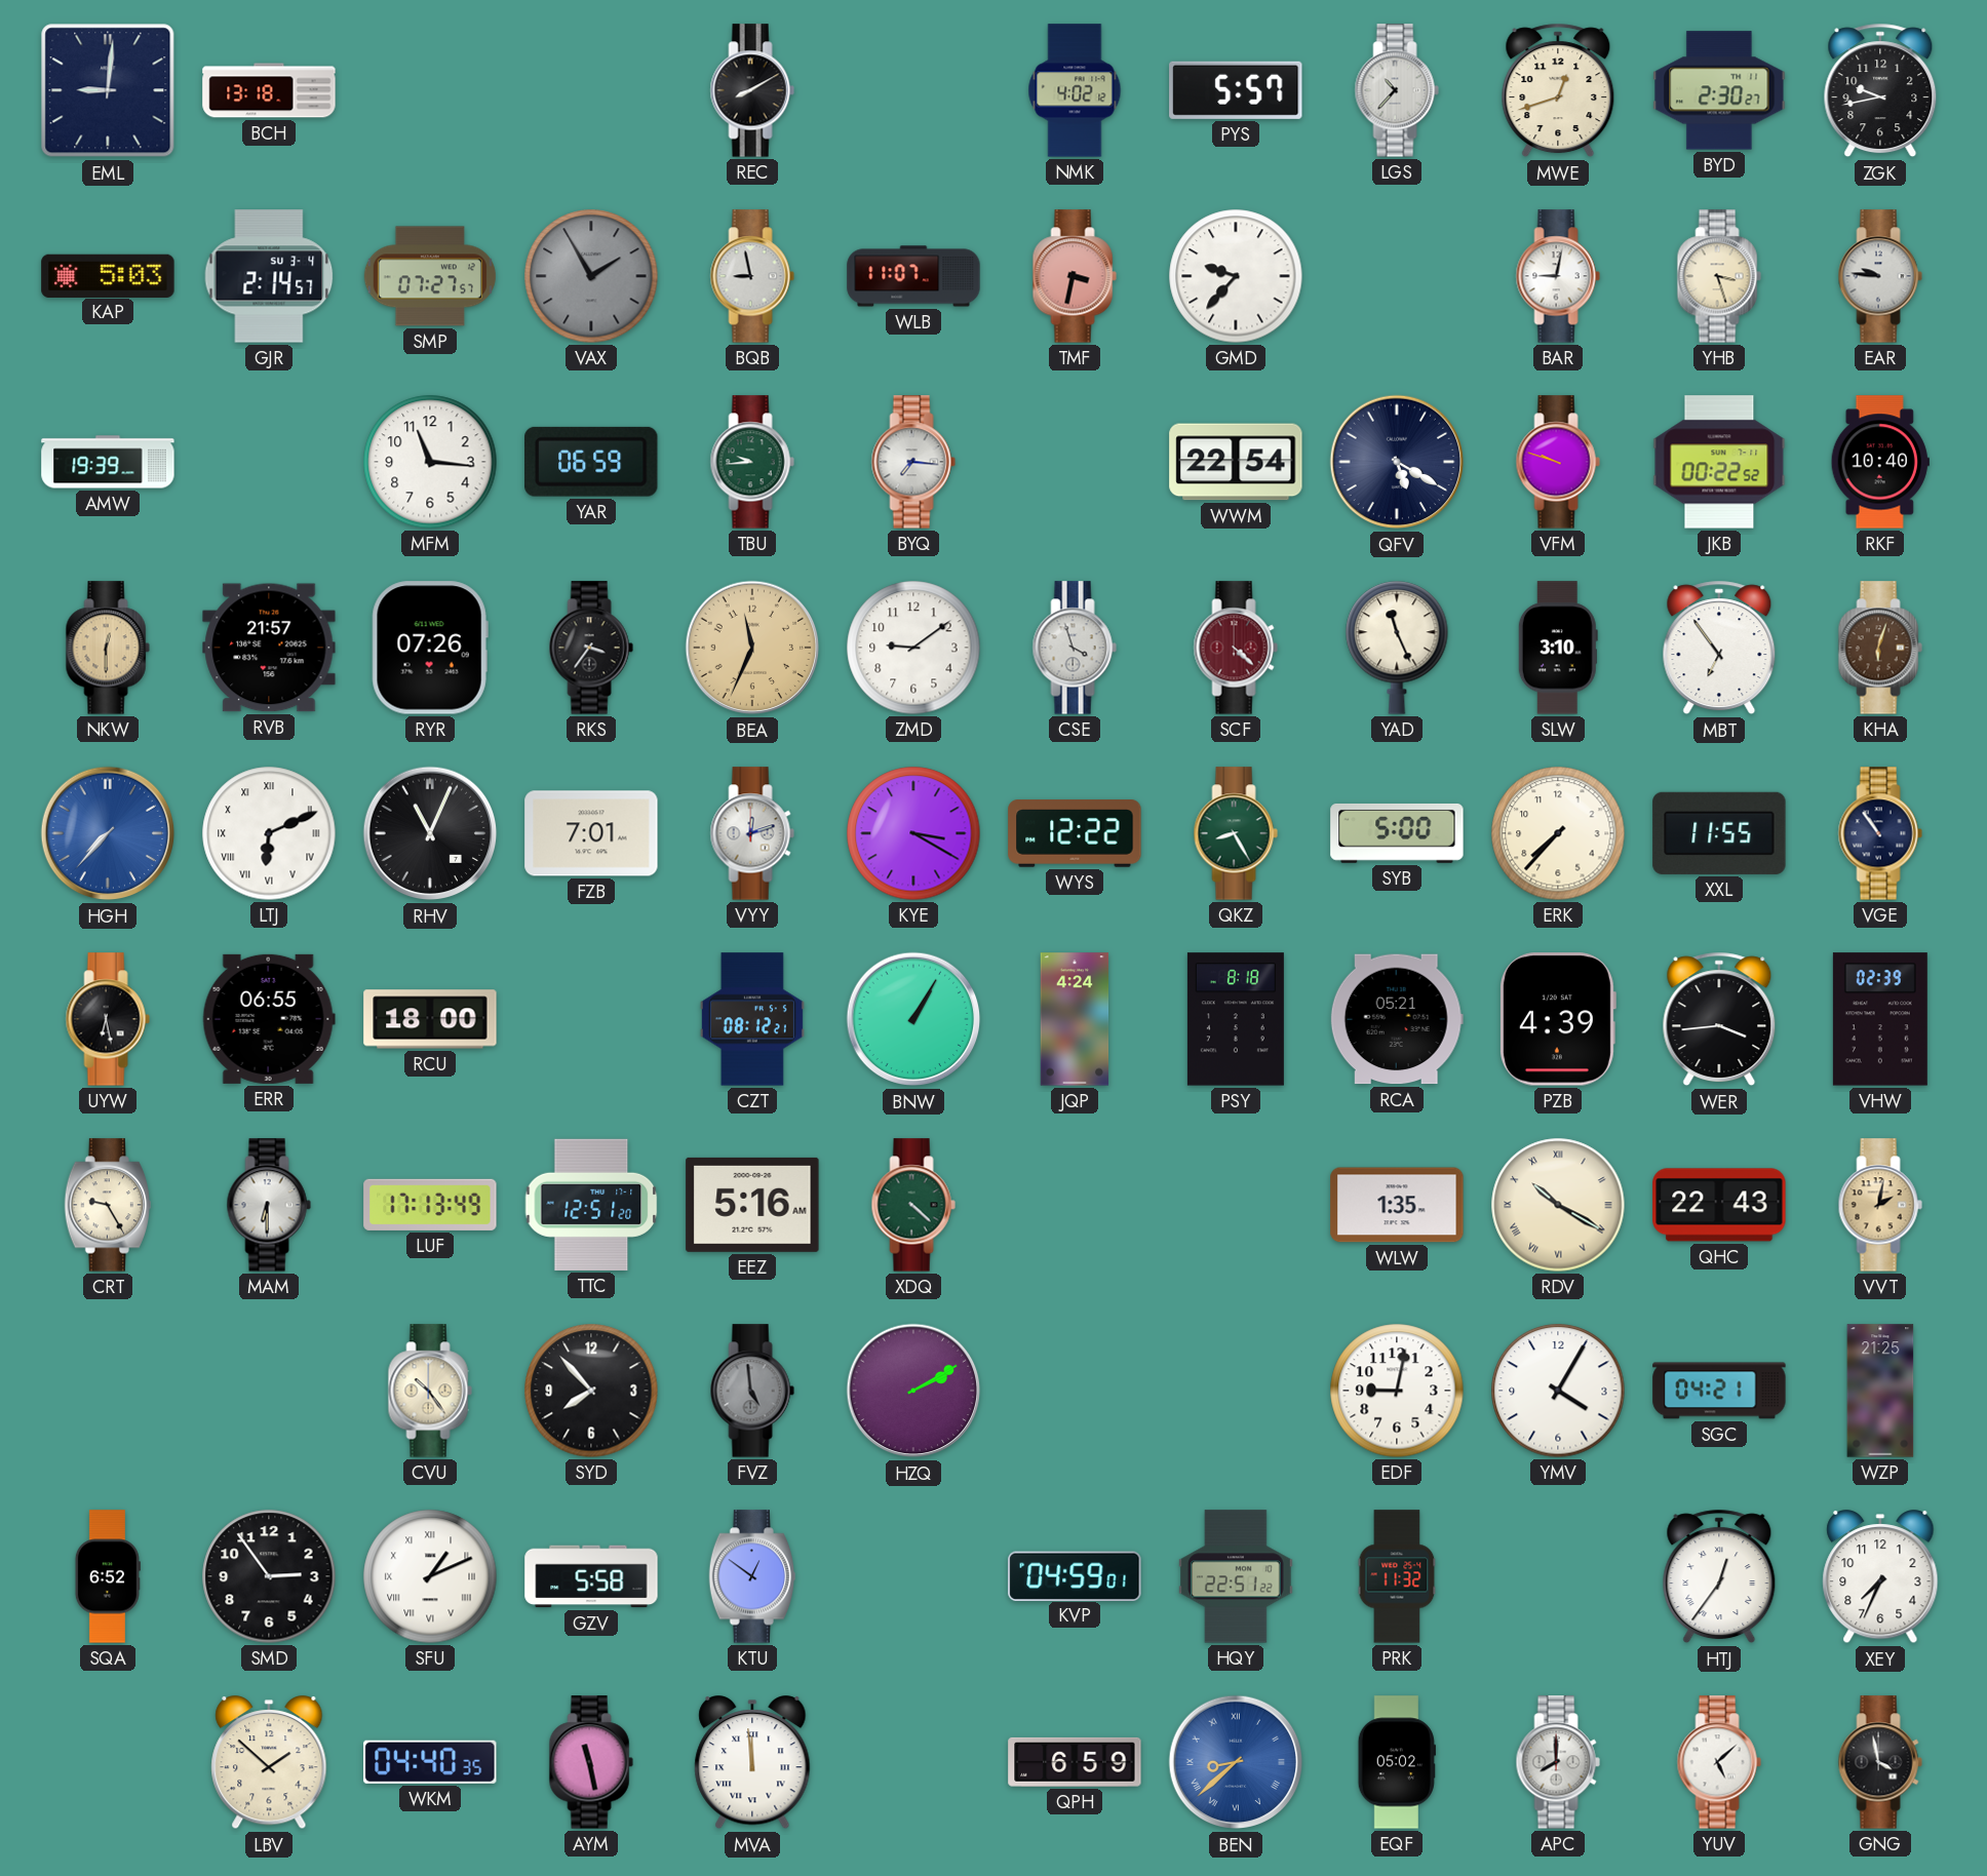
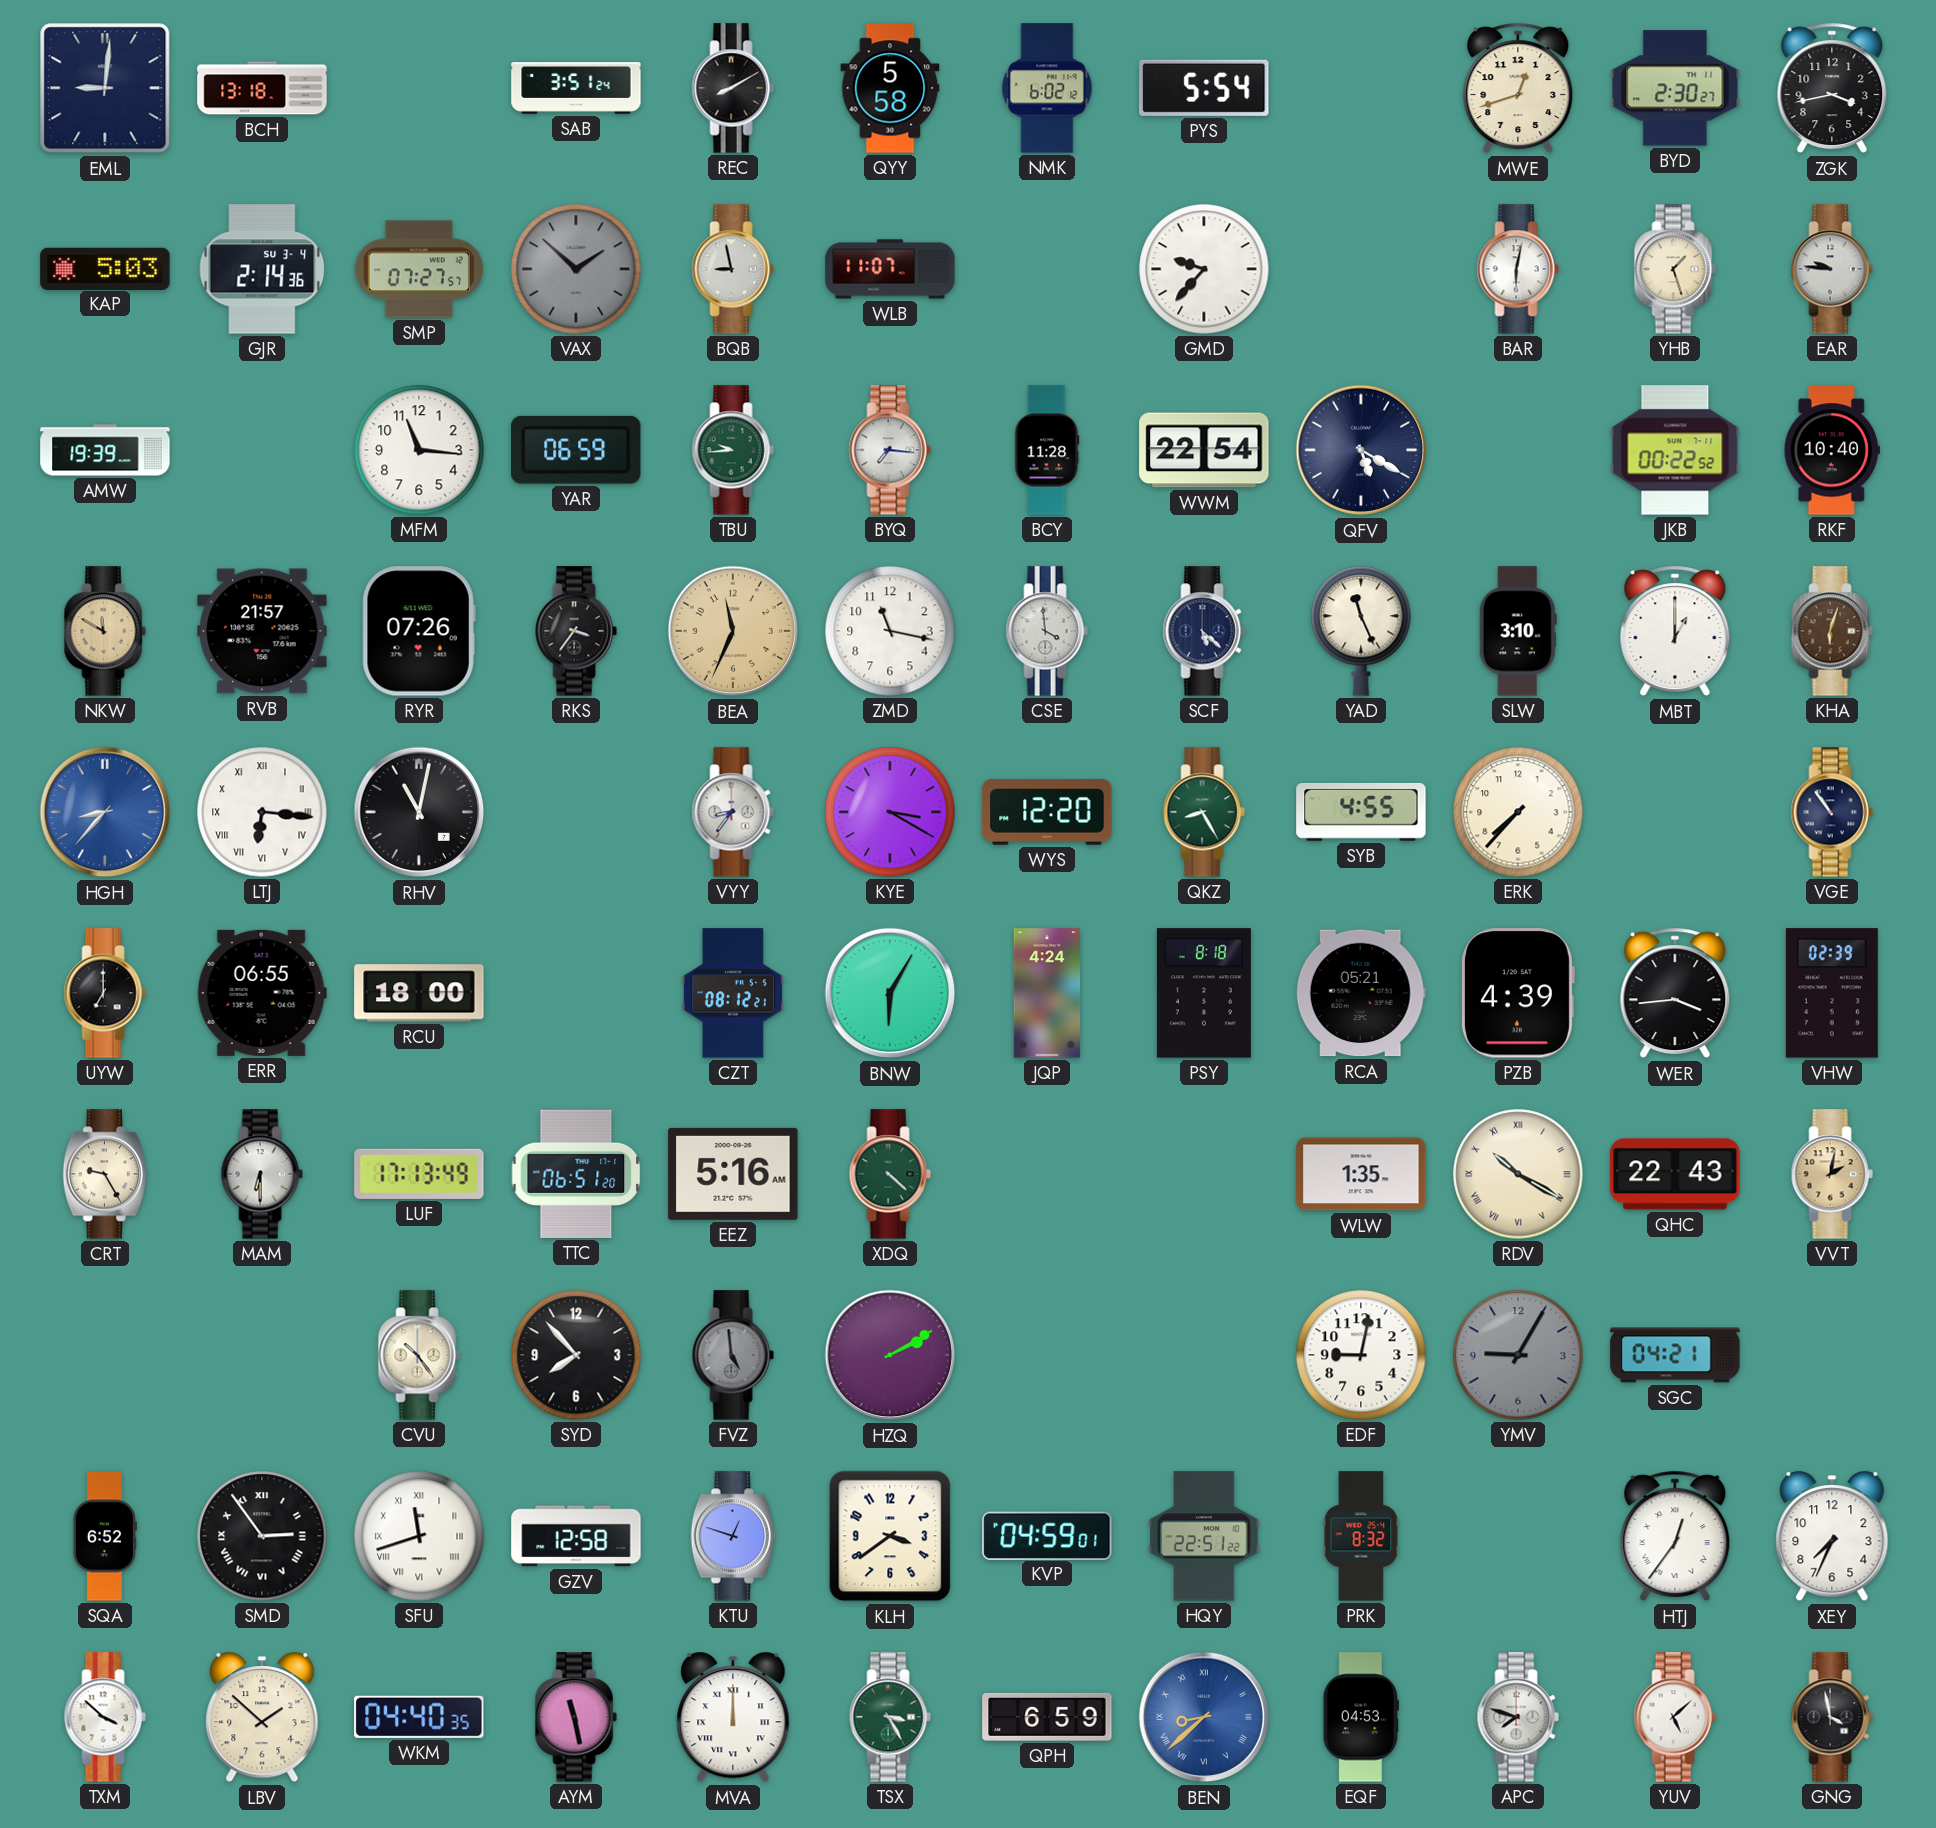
SAB: none -> 3:51 (576, 88)
QYY: none -> 5:58 (890, 88)
NMK: 4:02 -> 6:02 (1047, 88)
PYS: 5:57 -> 5:54 (1204, 88)
LGS: 10:37 -> none (1397, 90)
ZGK: 9:43 -> 3:43 (1832, 88)
GJR: 2:14:57 -> 2:14:36 (262, 269)
VAX: 1:55 -> 1:52 (576, 269)
TMF: 3:32 -> none (1075, 276)
BAR: 9:02 -> 6:02 (1518, 269)
YHB: 3:27 -> 1:27 (1675, 269)
BCY: none -> 11:28 (1047, 450)
VFM: 9:48 -> none (1558, 462)
NKW: 12:30 -> 11:50 (105, 631)
ZMD: 9:09 -> 11:17 (890, 631)
CSE: 3:57 -> 3:59 (1047, 631)
SCF: 4:22 -> 5:22 (1204, 631)
SCF dial: burgundy -> navy (1204, 631)
MBT: 6:54 -> 1:00 (1675, 631)
HGH: 7:37 -> 8:37 (105, 812)
LTJ: 6:11 -> 6:16 (262, 812)
RHV: 11:04 -> 11:02 (419, 812)
FZB: 7:01 -> none (591, 833)
VYY: 12:12 -> 8:36 (733, 812)
WYS: 12:22 -> 12:20 (1047, 812)
SYB: 5:00 -> 4:55 (1361, 812)
XXL: 11:55 -> none (1719, 833)
UYW: 6:28 -> 7:00 (105, 993)
BNW: 1:05 -> 6:05 (890, 993)
TTC: 12:51 -> 06:51 (576, 1174)
YMV: 4:05 -> 9:05 (1518, 1355)
YMV dial: white -> grey (1518, 1355)
WZP: 21:25 -> none (1880, 1391)
SMD numerals: Arabic -> Roman (262, 1536)
SFU: 1:11 -> 11:42 (419, 1536)
GZV: 5:58 -> 12:58 (576, 1536)
KTU: 12:51 -> 12:48 (733, 1536)
KLH: none -> 3:39 (890, 1536)
PRK: 11:32 -> 8:32 (1361, 1536)
TXM: none -> 3:52 (105, 1717)
MVA: 11:59 -> 12:00 (733, 1718)
TSX: none -> 3:25 (890, 1717)
EQF: 05:02 -> 04:53 (1361, 1717)
APC: 8:00 -> 7:48 (1518, 1717)
